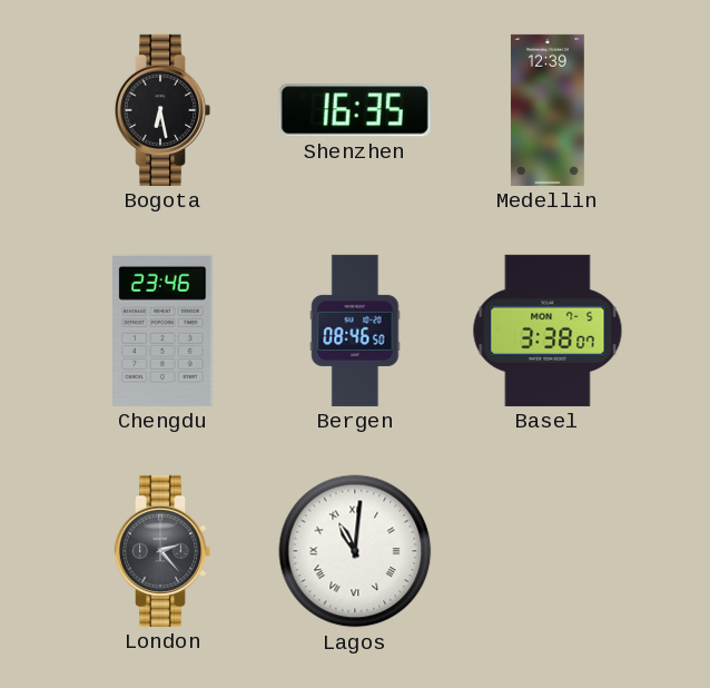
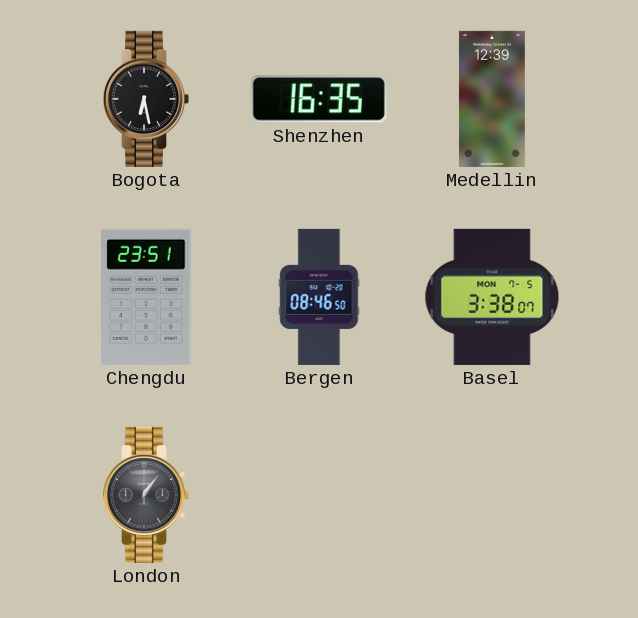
Chengdu: 23:46 -> 23:51 (147, 297)
London: 2:23 -> 1:06 (146, 495)
Lagos: 11:01 -> none (355, 551)
